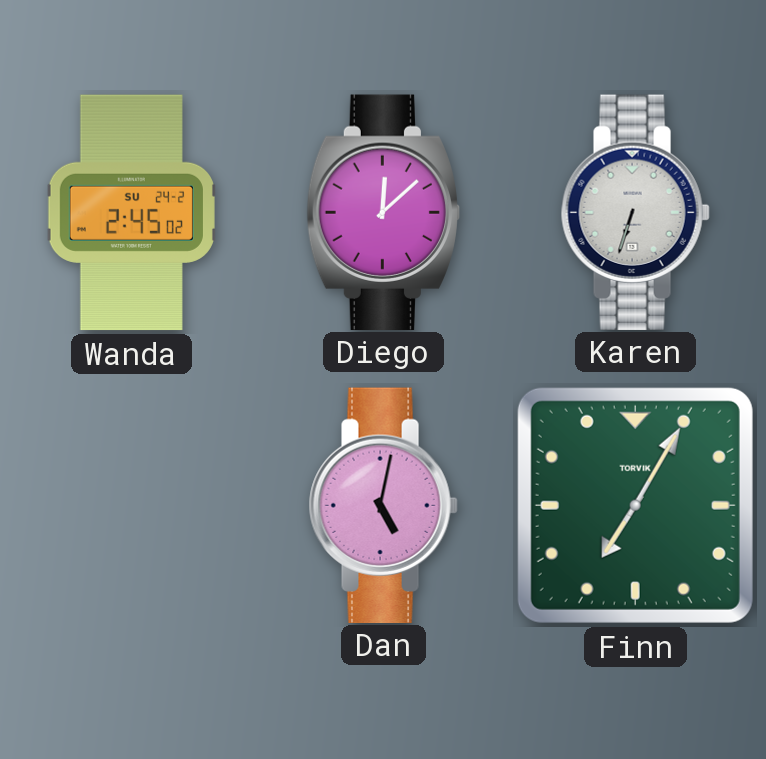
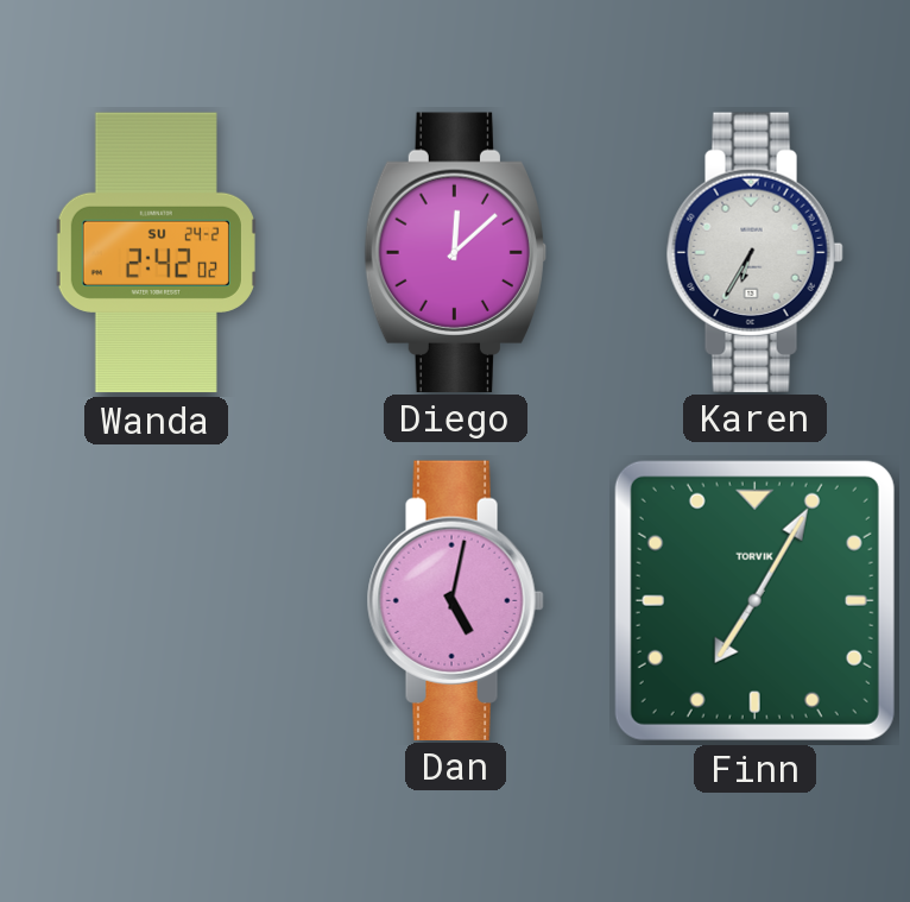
Wanda: 2:45 -> 2:42 (156, 253)
Karen: 6:33 -> 6:35 (754, 252)
